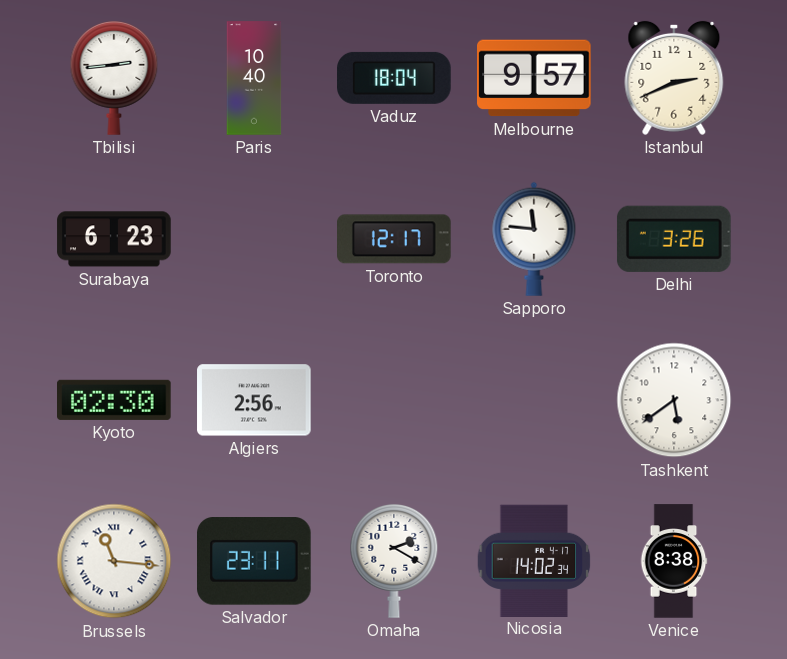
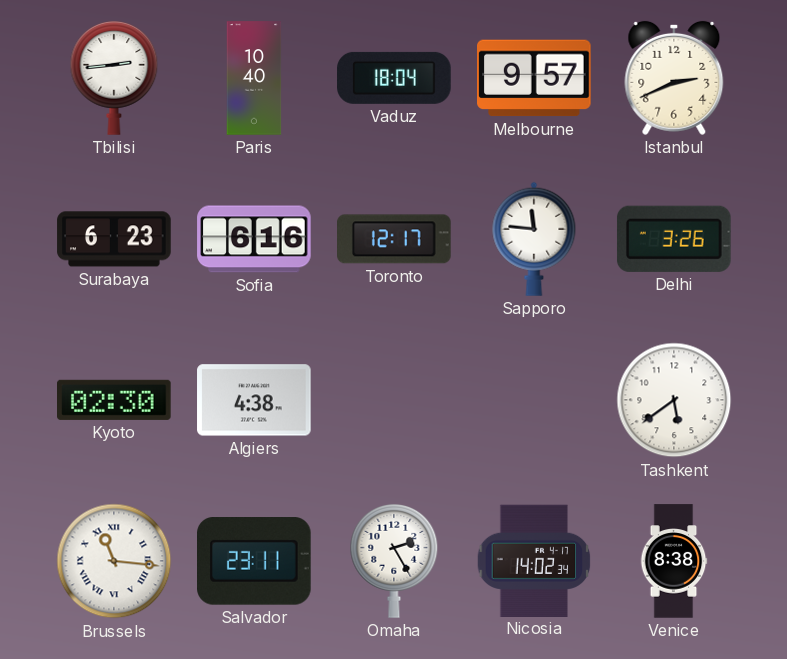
Sofia: none -> 6:16 (254, 239)
Algiers: 2:56 -> 4:38 (254, 400)
Omaha: 2:20 -> 2:25 (394, 561)
